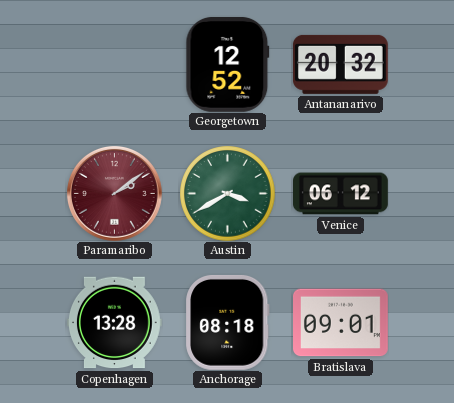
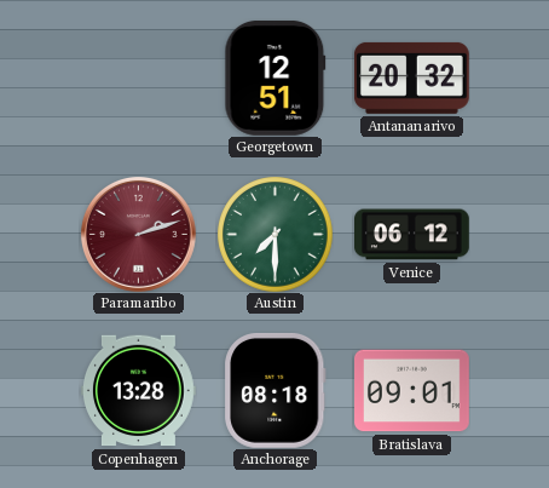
Georgetown: 12:52 -> 12:51 (276, 77)
Paramaribo: 2:09 -> 2:12 (138, 234)
Austin: 3:40 -> 7:30 (274, 234)
